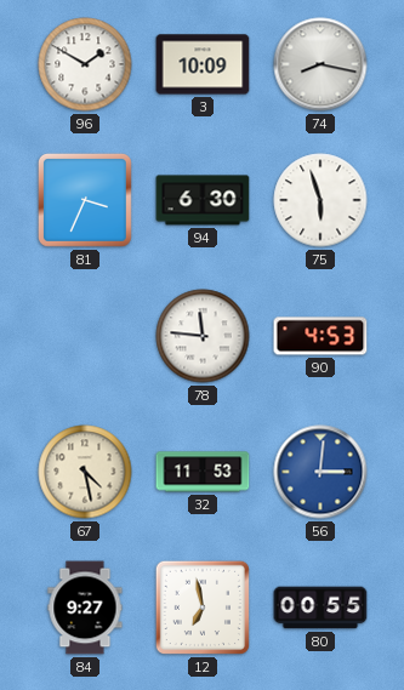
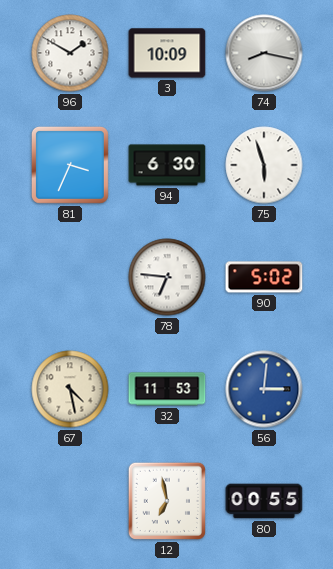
78: 11:46 -> 6:46 (167, 277)
90: 4:53 -> 5:02 (264, 277)
84: 9:27 -> none (85, 608)
